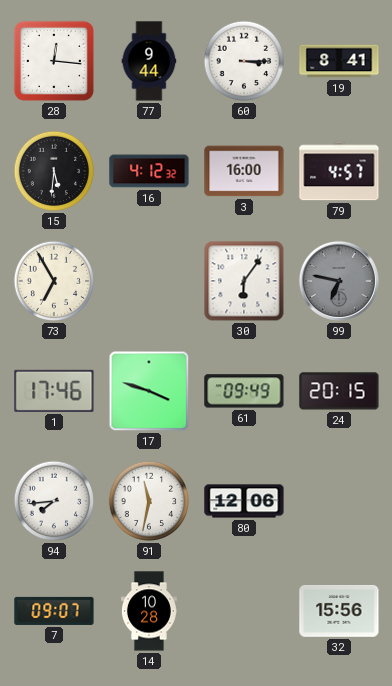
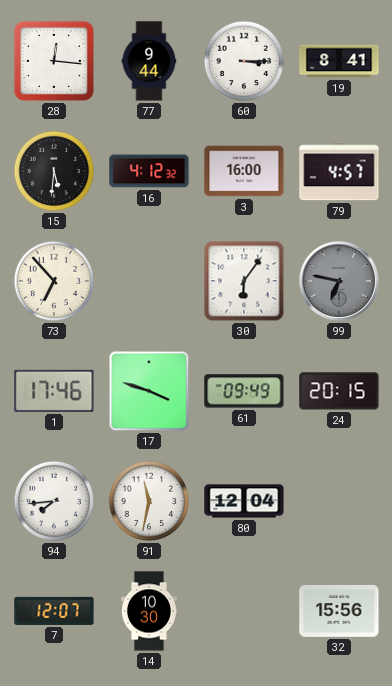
73: 6:55 -> 6:53 (54, 281)
80: 12:06 -> 12:04 (244, 501)
7: 09:07 -> 12:07 (54, 611)
14: 10:28 -> 10:30 (149, 611)
